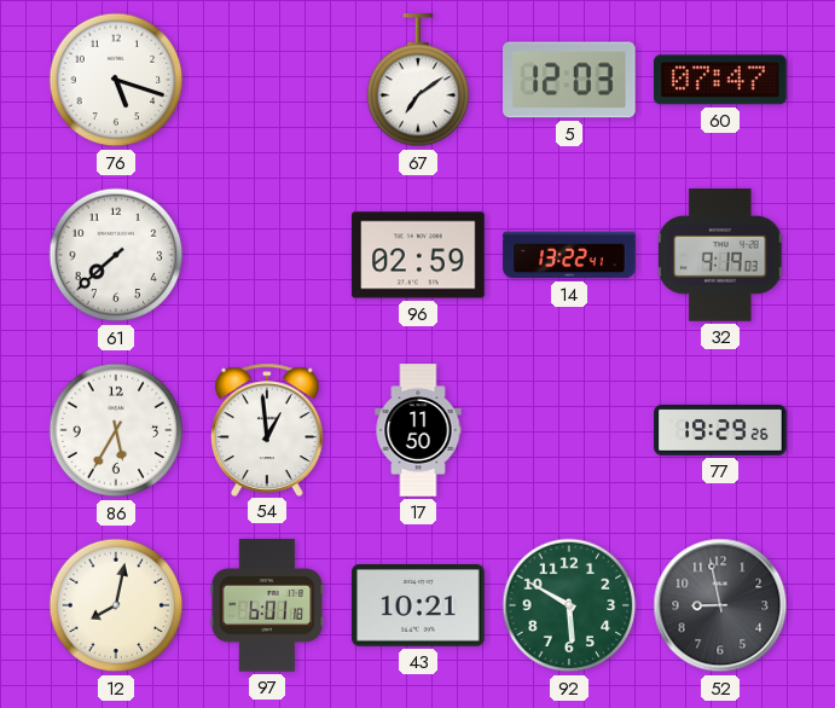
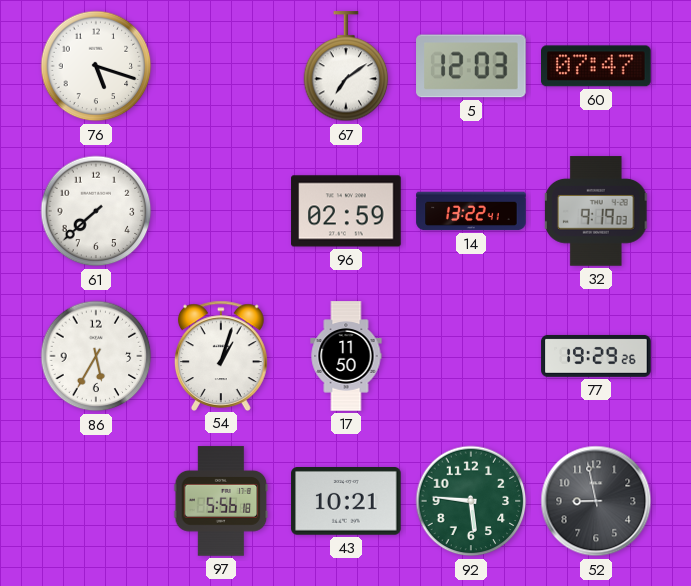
54: 12:59 -> 1:03 (221, 355)
12: 8:02 -> none (116, 605)
97: 6:01 -> 5:56 (221, 501)
92: 5:50 -> 5:46 (471, 501)
